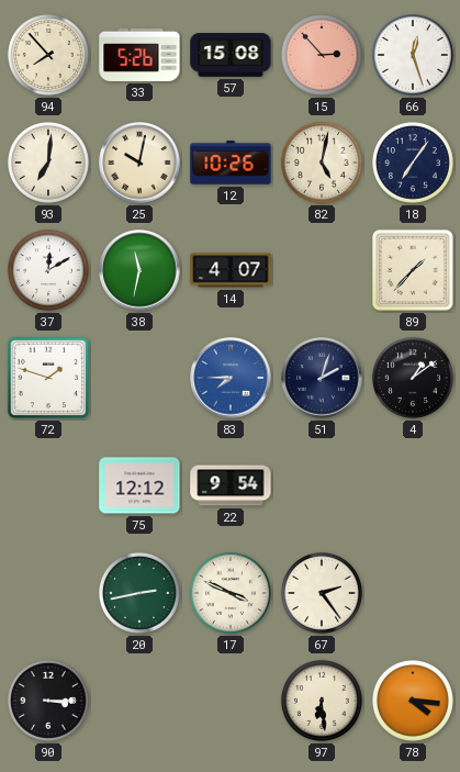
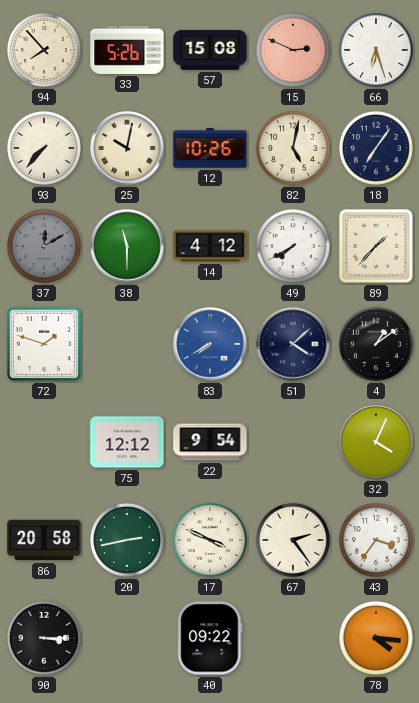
15: 2:53 -> 2:49 (293, 50)
66: 12:27 -> 6:27 (376, 50)
93: 7:01 -> 7:37 (44, 148)
37 dial: white -> grey (44, 246)
38: 11:32 -> 11:30 (127, 246)
14: 4:07 -> 4:12 (210, 246)
49: none -> 7:40 (293, 246)
83: 7:45 -> 7:40 (210, 344)
51: 2:03 -> 4:08 (293, 344)
32: none -> 4:04 (376, 442)
86: none -> 20:58 (44, 540)
43: none -> 3:36 (376, 540)
40: none -> 09:22 (210, 638)
97: 6:29 -> none (322, 701)
